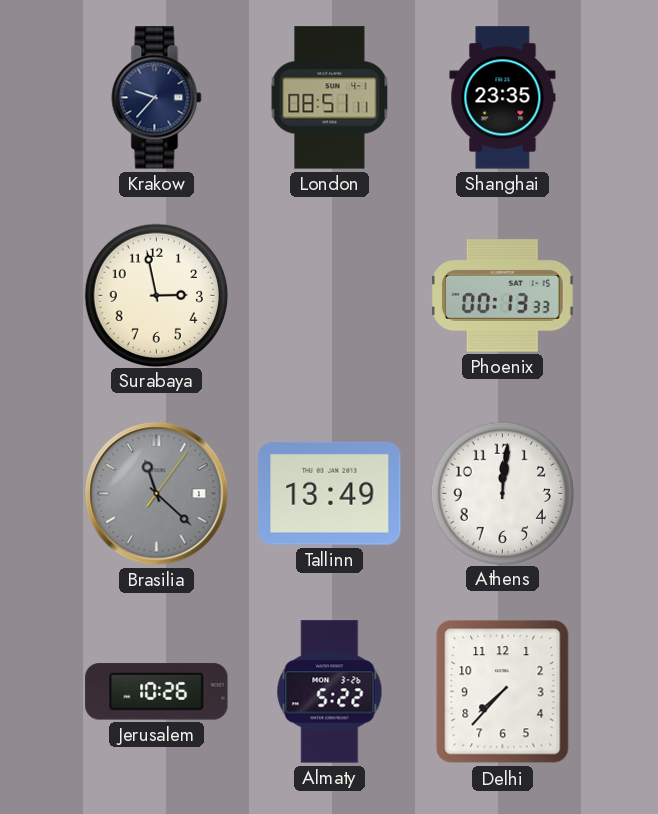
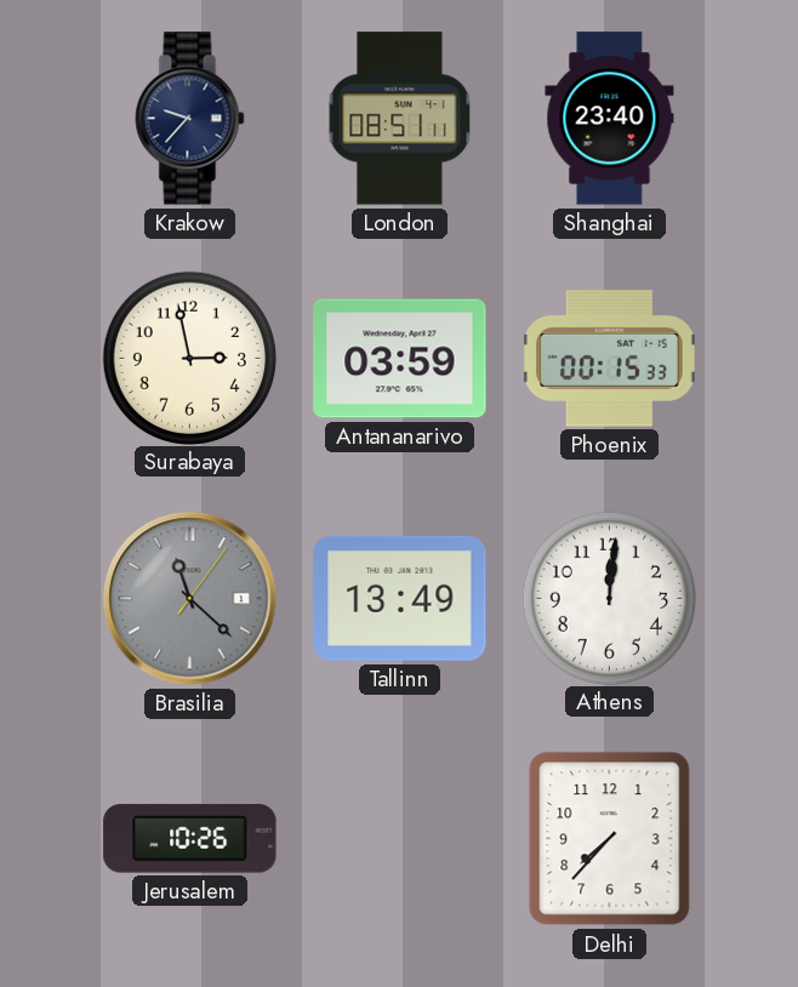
Shanghai: 23:35 -> 23:40 (610, 119)
Antananarivo: none -> 03:59 (400, 359)
Phoenix: 00:13 -> 00:15 (609, 359)
Almaty: 5:22 -> none (330, 692)
